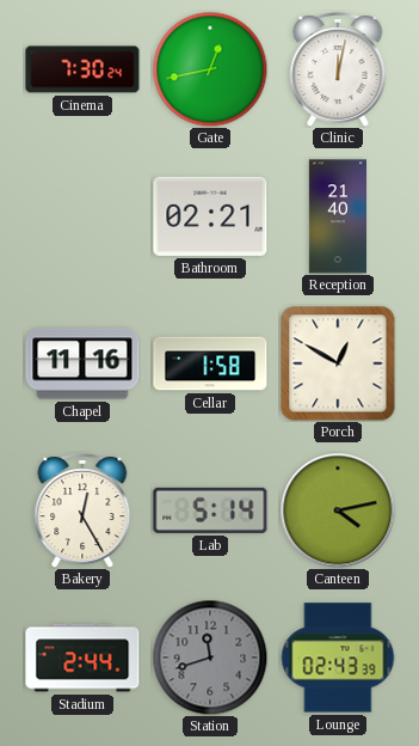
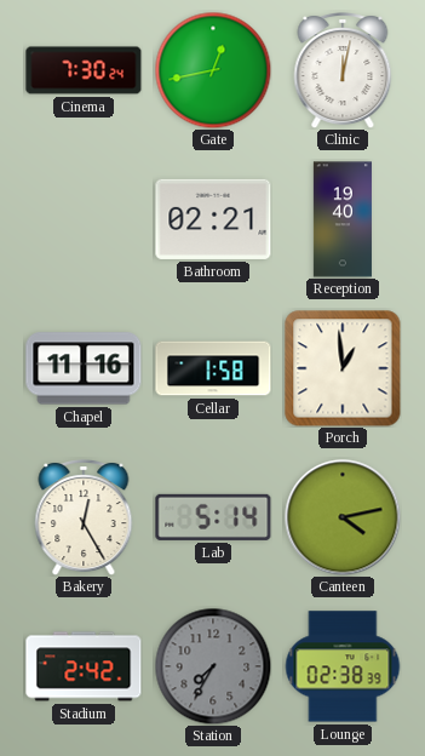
Reception: 21:40 -> 19:40 (343, 219)
Porch: 12:50 -> 12:59 (343, 368)
Stadium: 2:44 -> 2:42 (84, 666)
Station: 11:42 -> 7:35 (213, 666)
Lounge: 02:43 -> 02:38 (343, 666)
